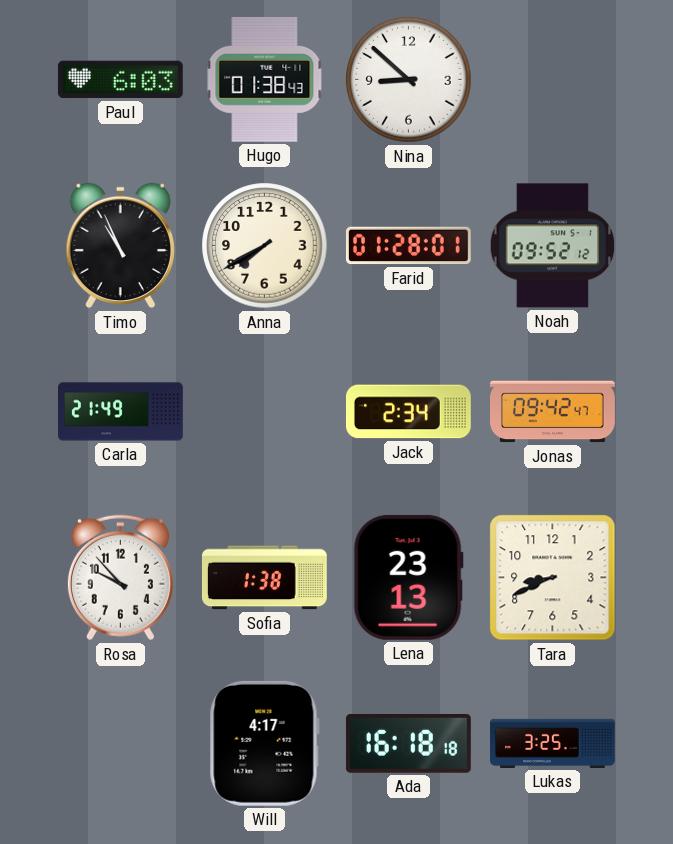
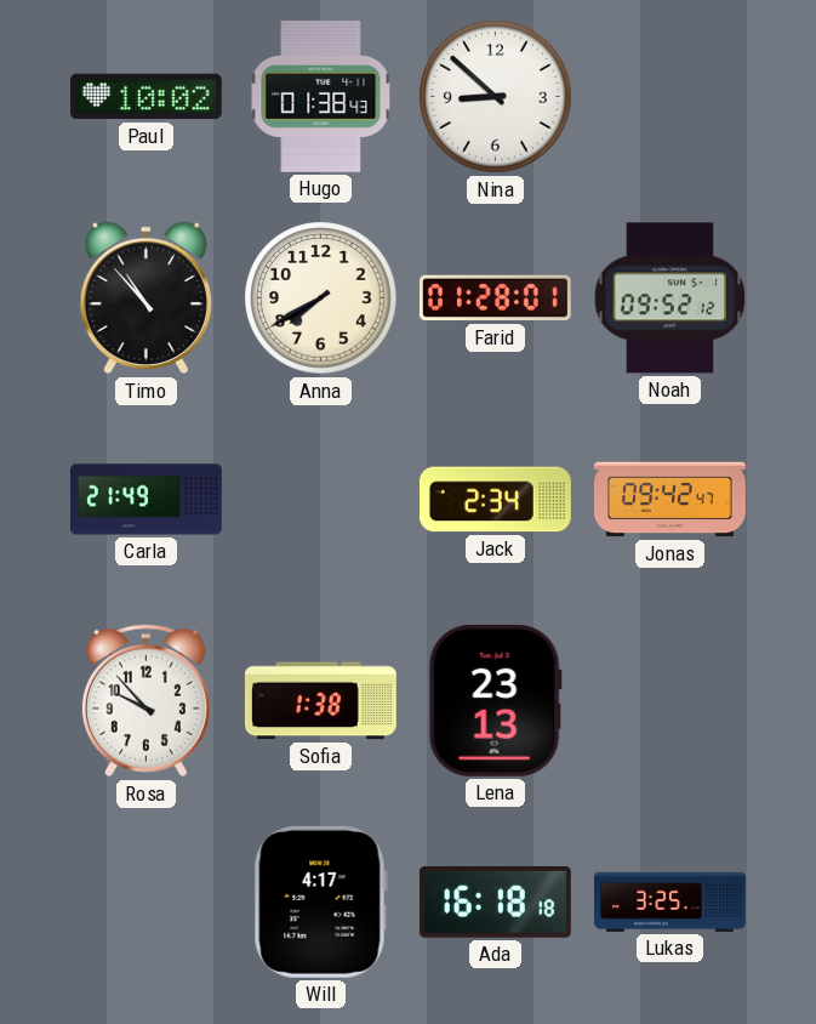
Paul: 6:03 -> 10:02 (145, 97)
Timo: 10:56 -> 10:53 (145, 298)
Tara: 8:41 -> none (553, 578)
